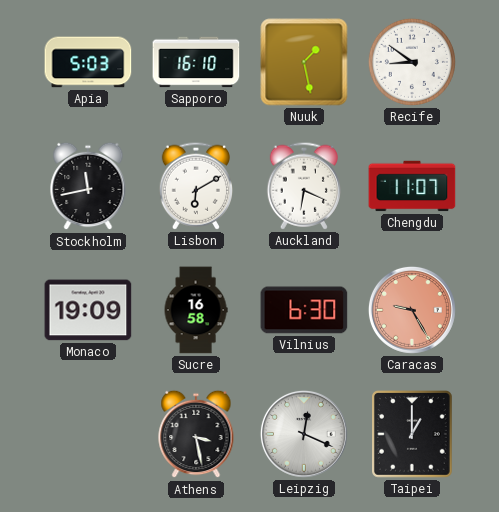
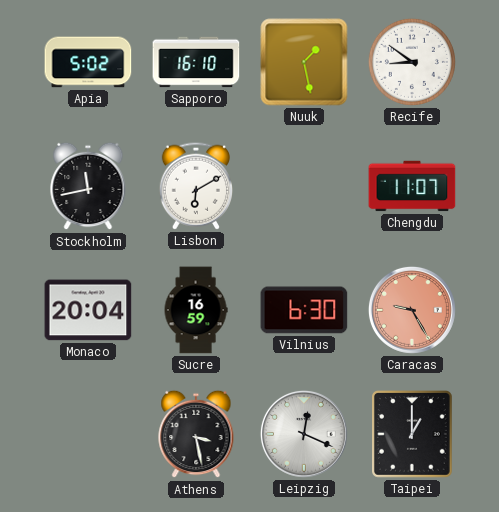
Apia: 5:03 -> 5:02 (88, 62)
Auckland: 6:19 -> none (303, 186)
Monaco: 19:09 -> 20:04 (88, 310)
Sucre: 16:58 -> 16:59 (196, 310)
